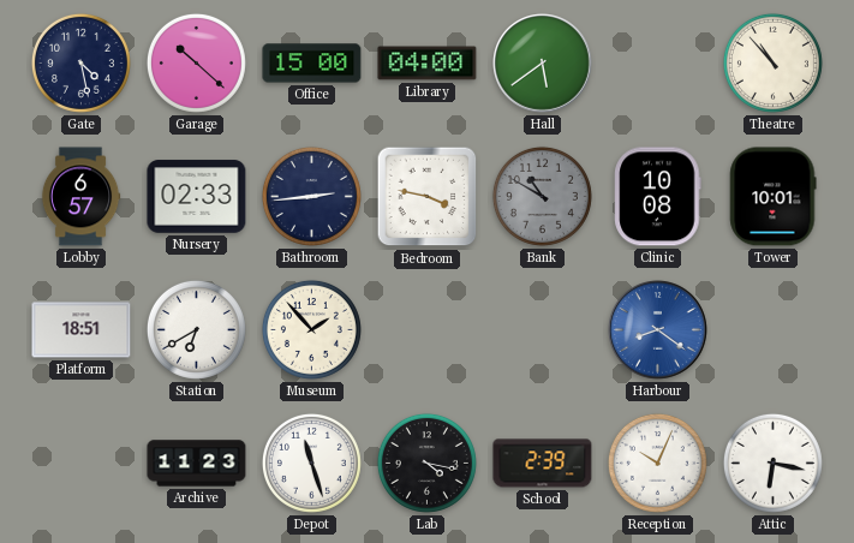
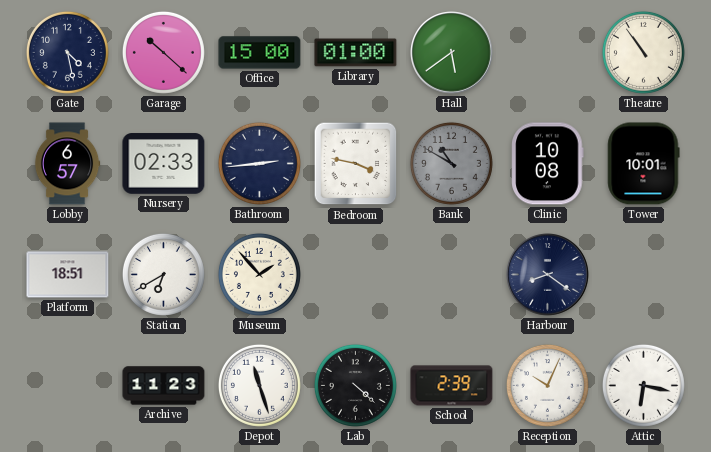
Library: 04:00 -> 01:00 (356, 53)
Theatre: 10:53 -> 10:54 (643, 52)
Harbour dial: blue -> navy (548, 275)
Lab: 4:17 -> 4:22 (355, 385)
